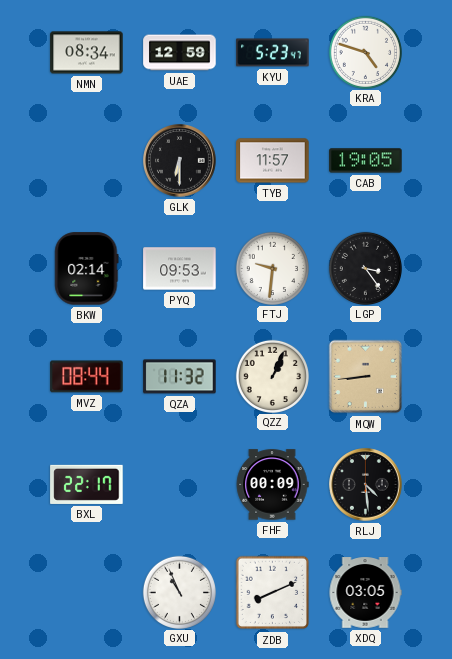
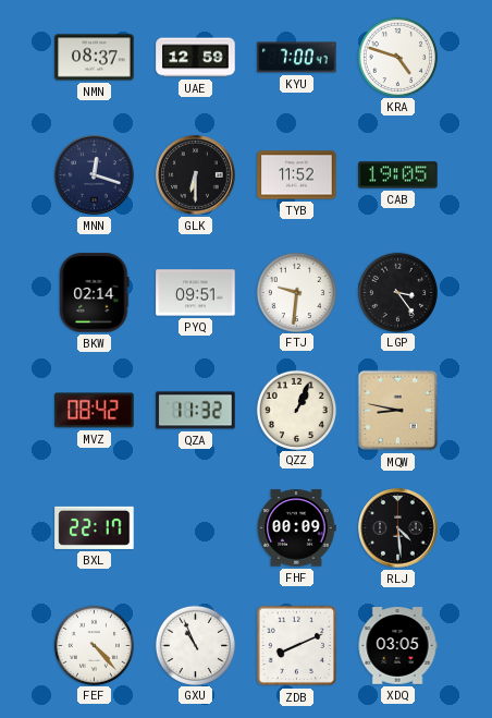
NMN: 08:34 -> 08:37 (95, 58)
KYU: 5:23 -> 7:00 (297, 58)
MNN: none -> 12:18 (95, 175)
TYB: 11:57 -> 11:52 (297, 175)
PYQ: 09:53 -> 09:51 (196, 293)
MVZ: 08:44 -> 08:42 (95, 411)
MQW: 8:44 -> 8:47 (398, 411)
FEF: none -> 4:23 (94, 645)
